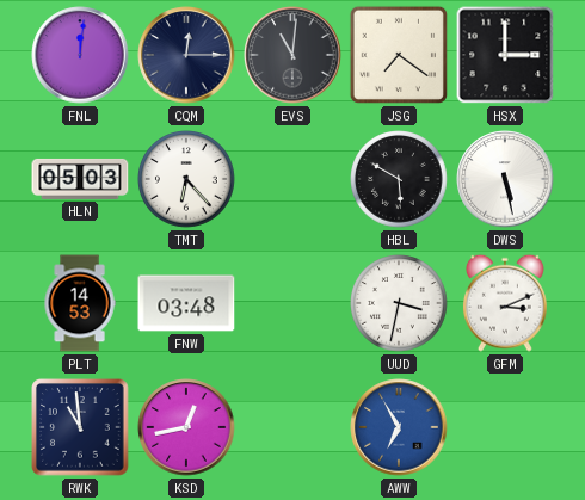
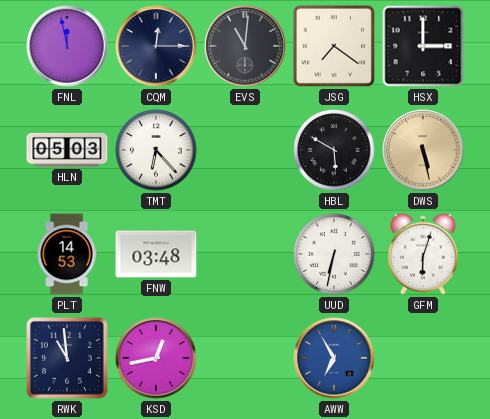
FNL: 12:01 -> 11:58 (67, 46)
DWS dial: white -> champagne (423, 150)
UUD: 3:32 -> 6:32 (334, 254)
GFM: 3:11 -> 6:03 (423, 254)
